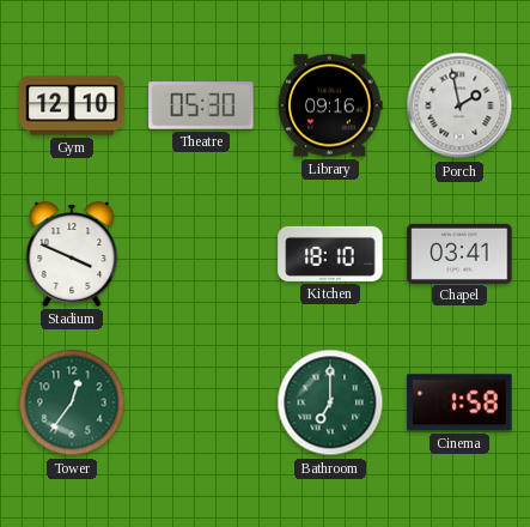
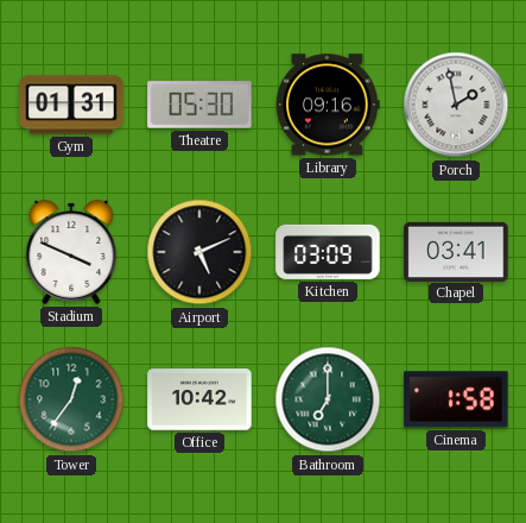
Gym: 12:10 -> 01:31 (71, 105)
Airport: none -> 5:11 (199, 252)
Kitchen: 18:10 -> 03:09 (328, 252)
Office: none -> 10:42 (199, 399)
